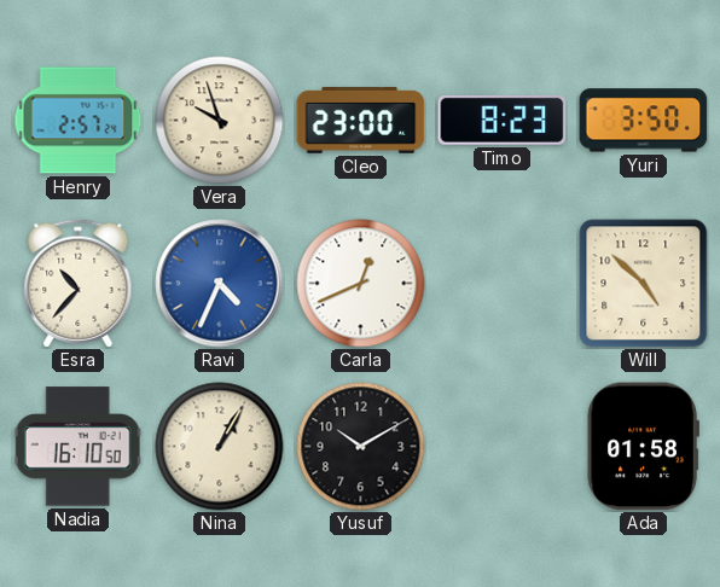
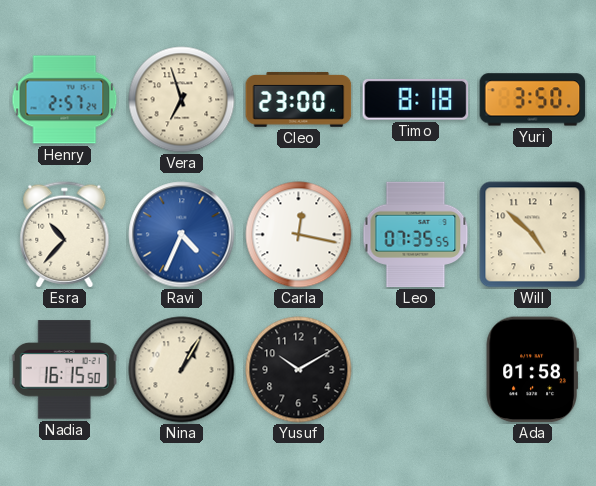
Vera: 9:57 -> 6:57 (182, 100)
Timo: 8:23 -> 8:18 (416, 99)
Carla: 12:41 -> 12:17 (299, 235)
Leo: none -> 07:35 (416, 235)
Nadia: 16:10 -> 16:15 (64, 370)
